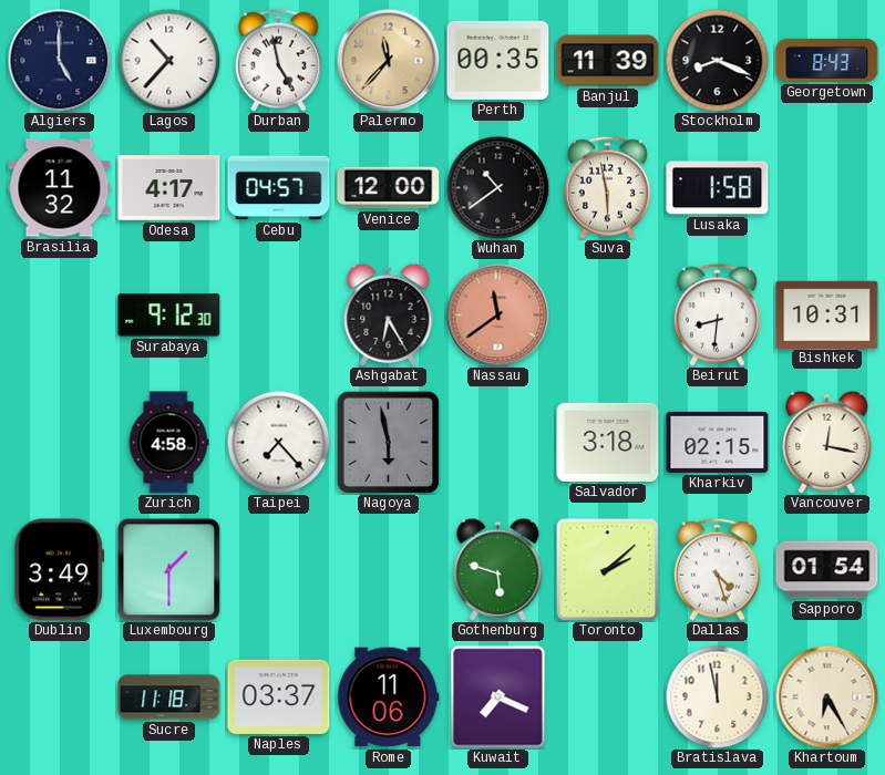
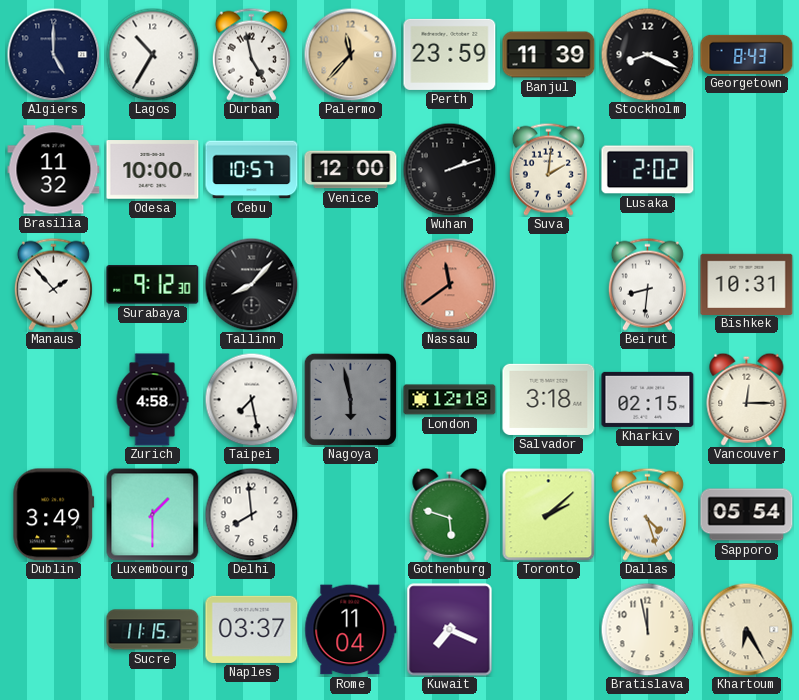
Lagos: 10:37 -> 10:35 (152, 54)
Perth: 00:35 -> 23:59 (450, 54)
Odesa: 4:17 -> 10:00 (153, 170)
Cebu: 04:57 -> 10:57 (252, 170)
Wuhan: 10:39 -> 2:12 (449, 169)
Suva: 5:58 -> 2:01 (548, 169)
Lusaka: 1:58 -> 2:02 (648, 170)
Manaus: none -> 1:53 (53, 284)
Tallinn: none -> 8:07 (251, 284)
Ashgabat: 6:25 -> none (389, 314)
Taipei: 7:23 -> 7:28 (251, 399)
London: none -> 12:18 (450, 400)
Vancouver: 12:17 -> 12:15 (747, 399)
Delhi: none -> 7:59 (251, 514)
Sapporo: 01:54 -> 05:54 (747, 515)
Sucre: 11:18 -> 11:15 (153, 630)
Rome: 11:06 -> 11:04 (351, 630)
